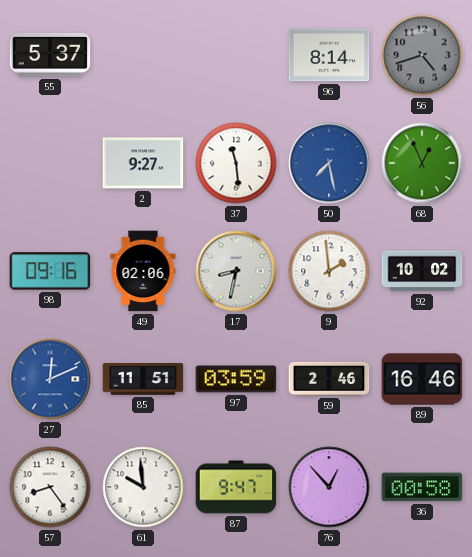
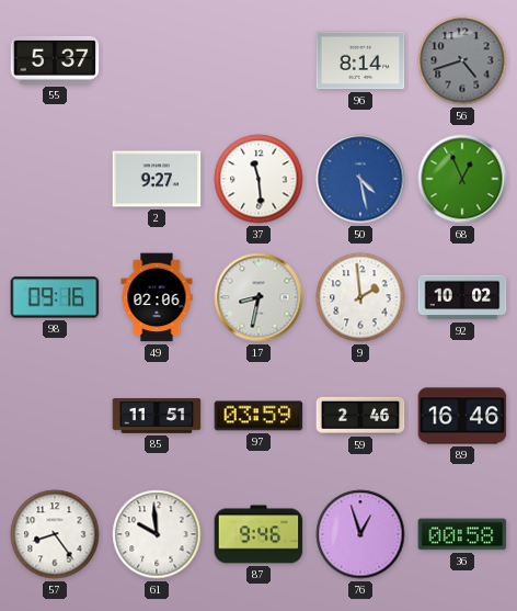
50: 7:28 -> 4:28 (360, 179)
27: 12:11 -> none (50, 379)
87: 9:47 -> 9:46 (258, 534)
76: 12:53 -> 12:57 (360, 534)
